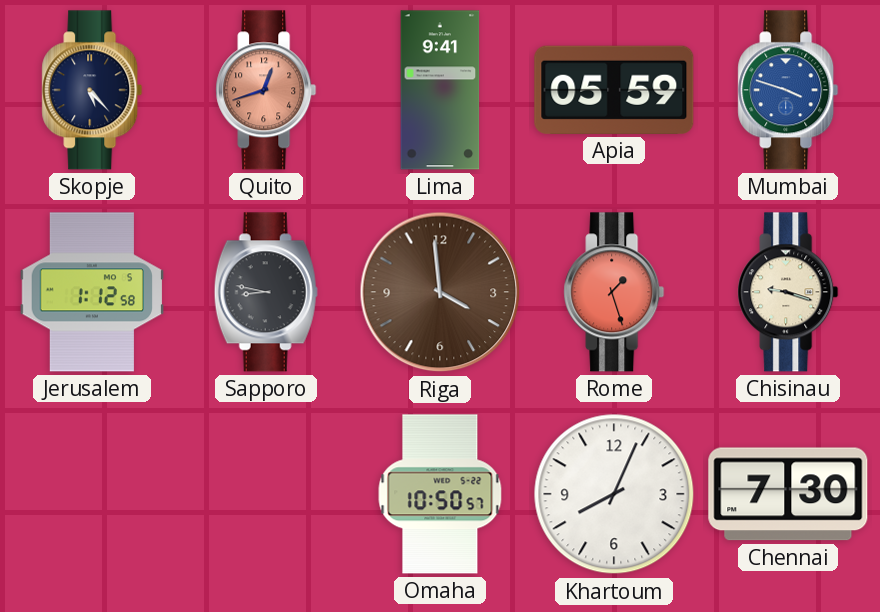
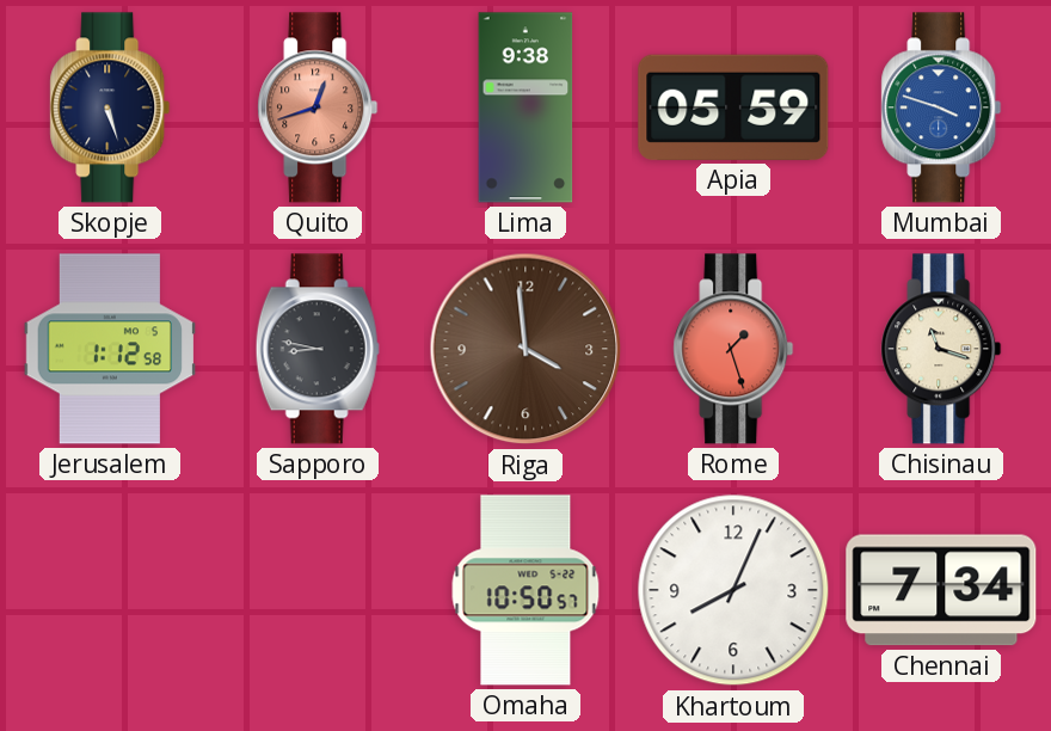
Skopje: 5:23 -> 5:27 (110, 107)
Lima: 9:41 -> 9:38 (525, 107)
Chisinau: 9:18 -> 11:18 (941, 349)
Chennai: 7:30 -> 7:34 (941, 590)
